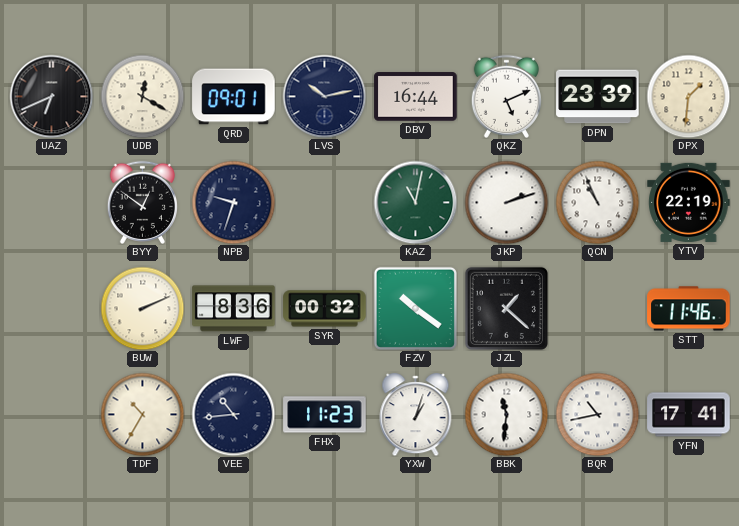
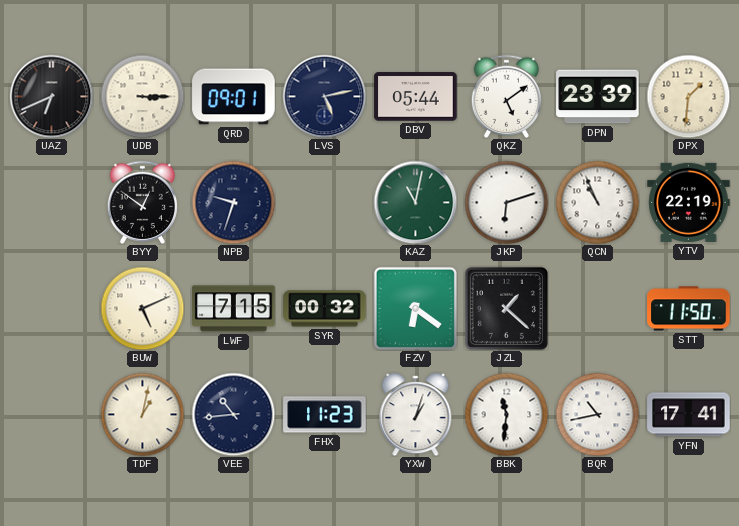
UDB: 12:20 -> 3:15 (142, 96)
LVS: 10:13 -> 5:13 (324, 96)
DBV: 16:44 -> 05:44 (416, 97)
QKZ: 5:11 -> 5:09 (506, 96)
JKP: 2:12 -> 6:12 (506, 202)
BUW: 2:11 -> 5:11 (142, 308)
LWF: 8:36 -> 7:15 (234, 309)
FZV: 10:21 -> 6:21 (415, 308)
STT: 11:46 -> 11:50 (689, 309)
TDF: 10:35 -> 1:02 (142, 414)
